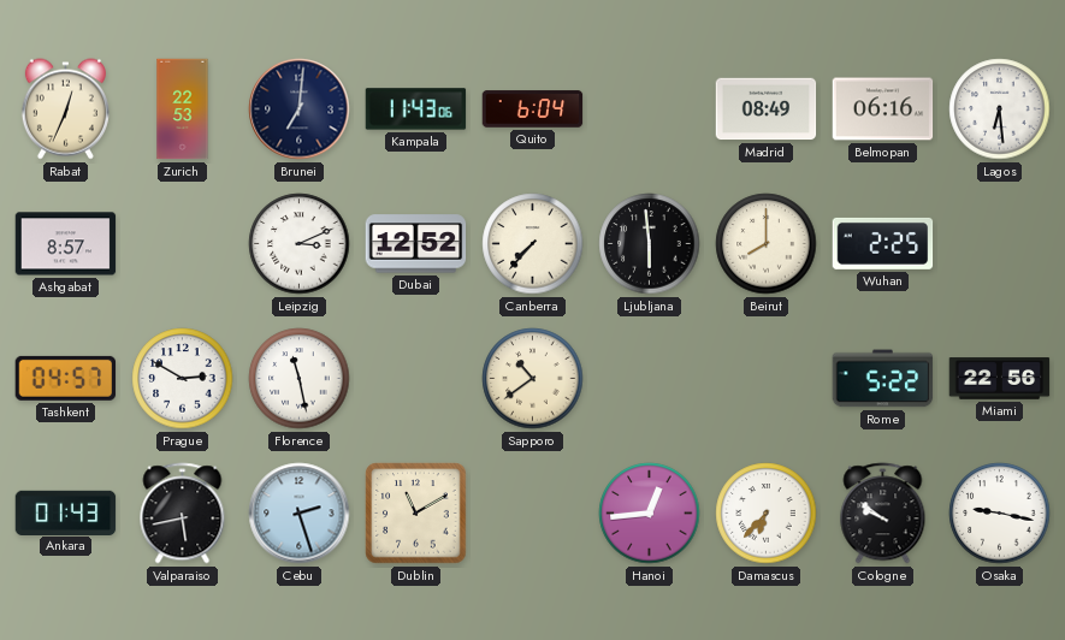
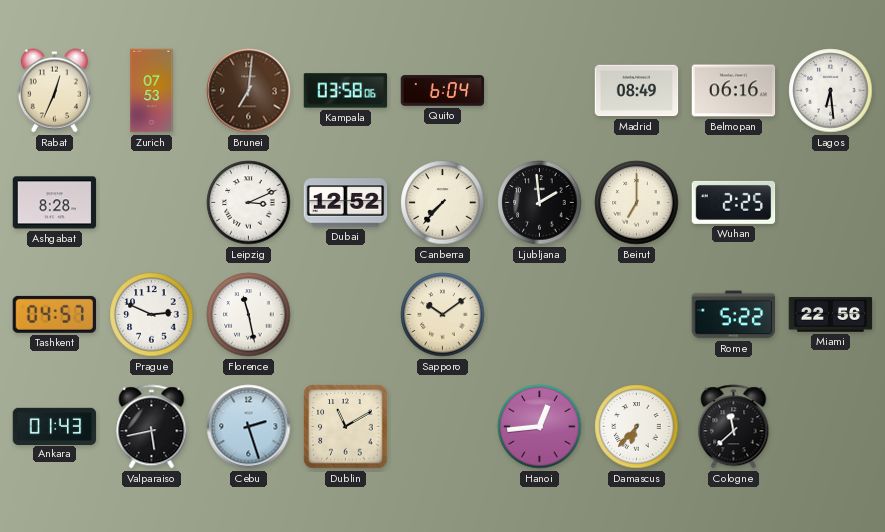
Zurich: 22:53 -> 07:53 (152, 91)
Brunei dial: navy -> brown (249, 91)
Kampala: 11:43 -> 03:58 (346, 91)
Ashgabat: 8:57 -> 8:28 (55, 203)
Ljubljana: 5:59 -> 1:59 (540, 203)
Beirut: 8:00 -> 7:00 (637, 203)
Prague: 2:50 -> 2:49 (152, 315)
Sapporo: 10:39 -> 10:09 (443, 315)
Cologne: 9:51 -> 11:38 (734, 427)
Osaka: 9:17 -> none (1000, 514)
